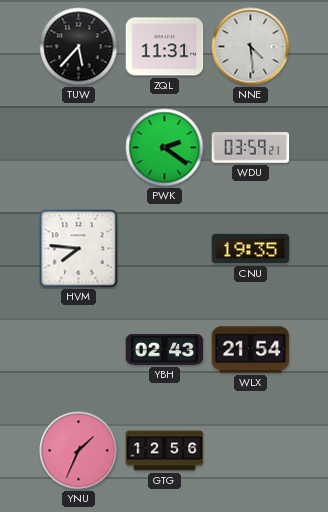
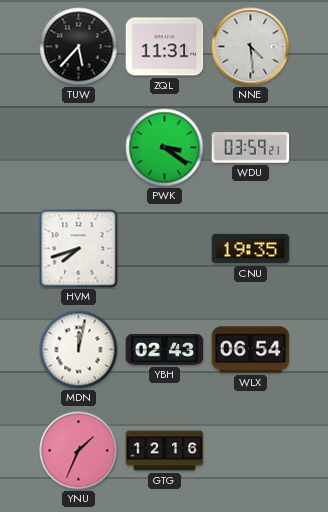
PWK: 2:21 -> 3:21 (165, 148)
HVM: 7:46 -> 7:42 (79, 249)
MDN: none -> 12:02 (79, 350)
WLX: 21:54 -> 06:54 (251, 350)
GTG: 12:56 -> 12:16 (165, 451)
